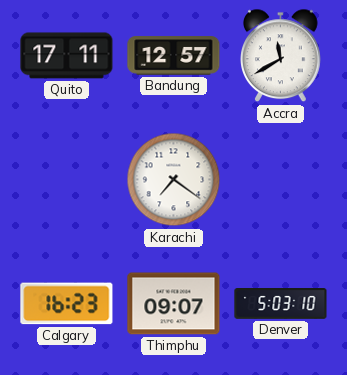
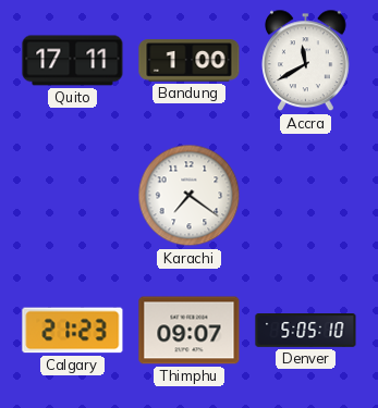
Bandung: 12:57 -> 1:00 (190, 61)
Calgary: 16:23 -> 21:23 (73, 331)
Denver: 5:03 -> 5:05 (306, 331)
